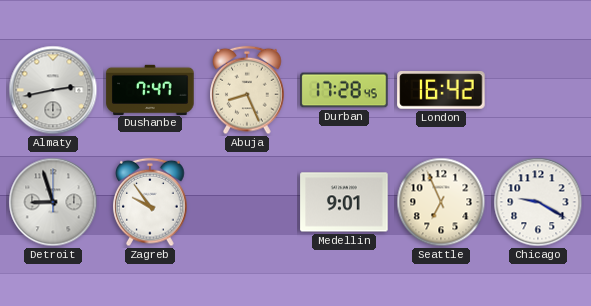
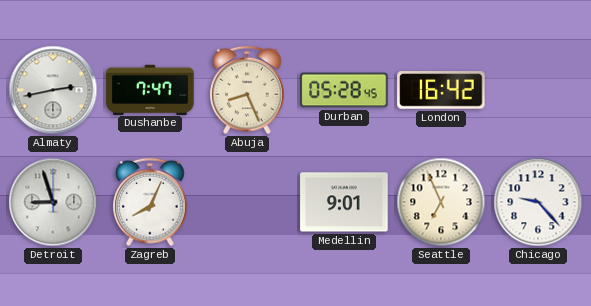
Durban: 17:28 -> 05:28 (344, 90)
Zagreb: 9:54 -> 8:04 (150, 202)
Chicago: 9:20 -> 9:23 (538, 202)
